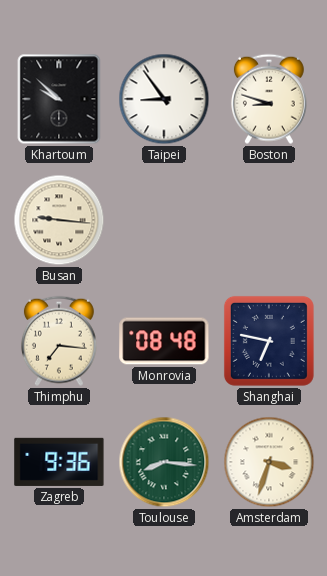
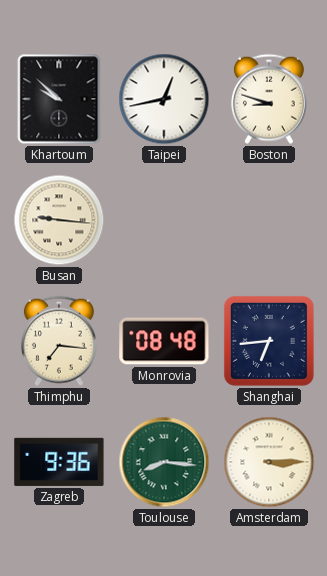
Taipei: 8:54 -> 12:43 (164, 99)
Shanghai: 6:47 -> 6:44 (269, 341)
Amsterdam: 3:33 -> 3:15 (269, 462)
